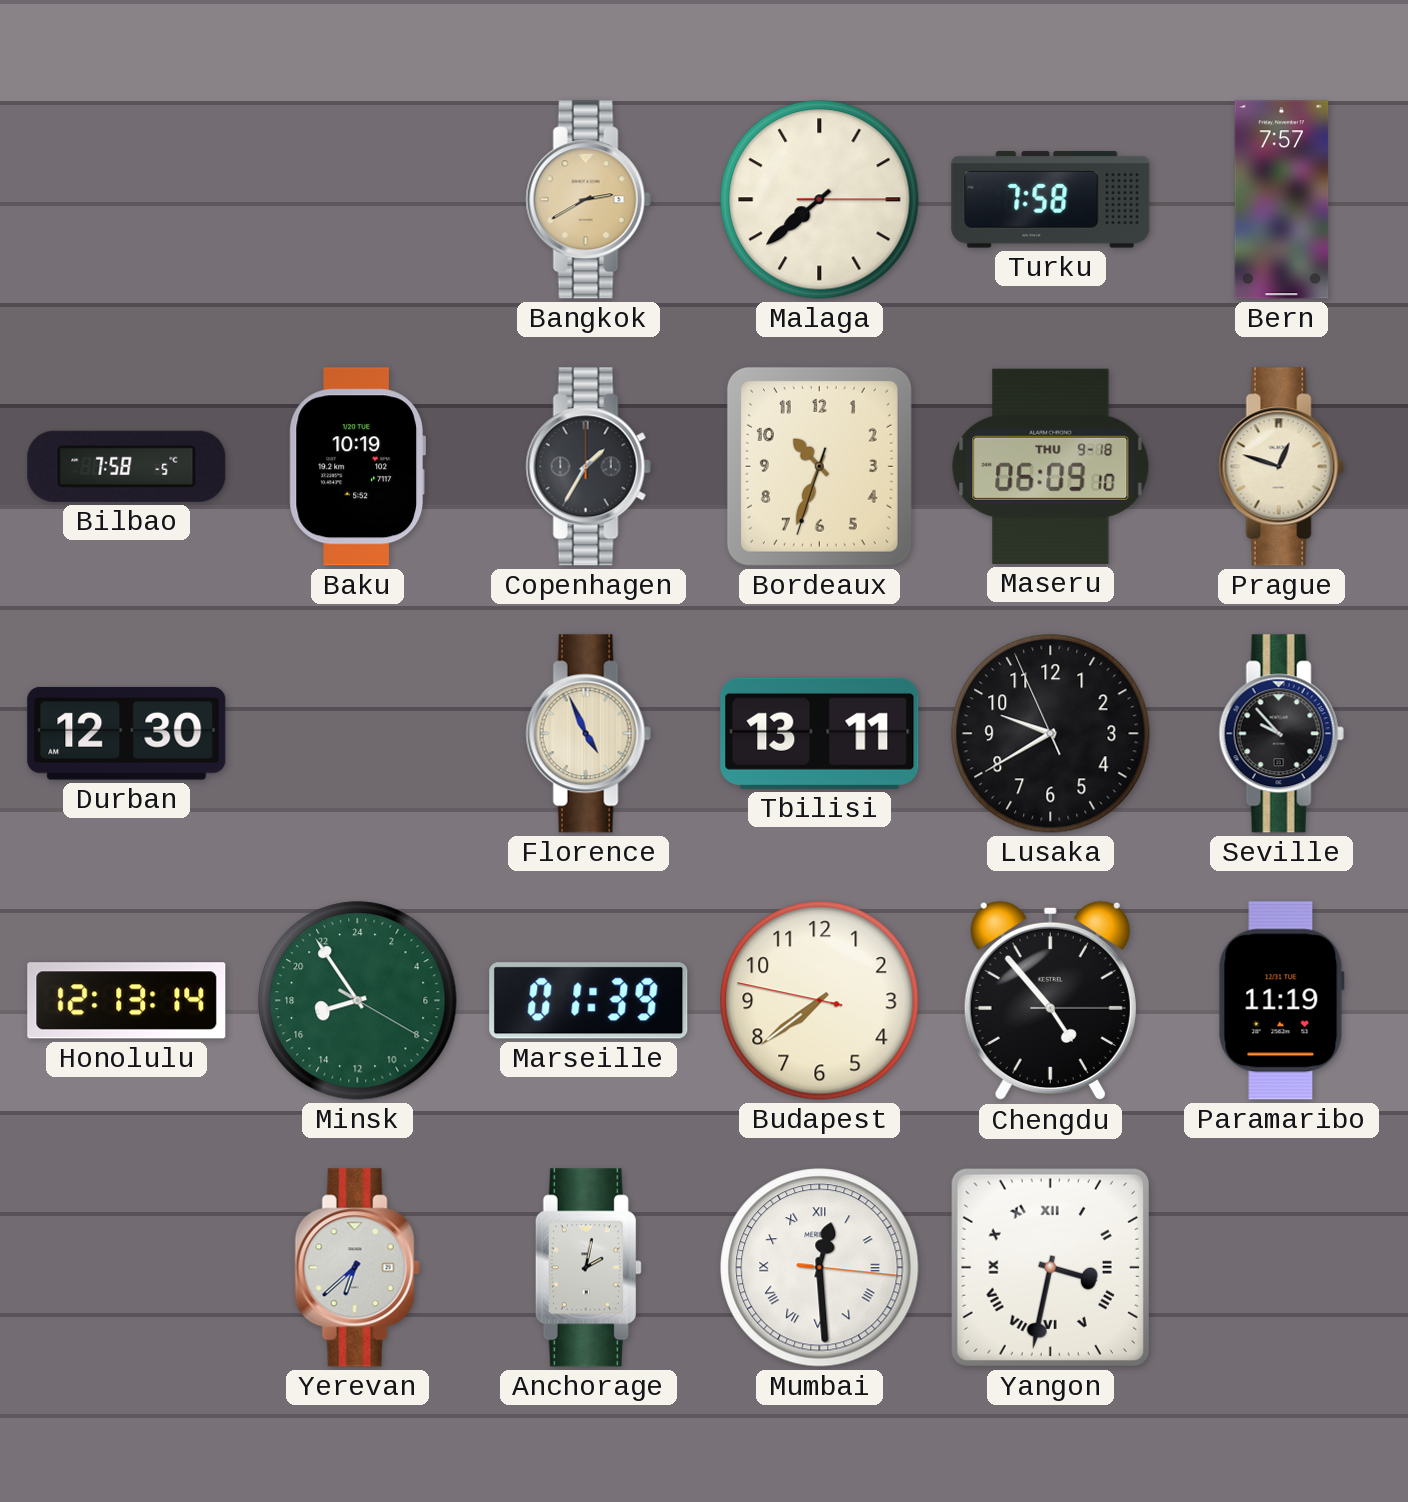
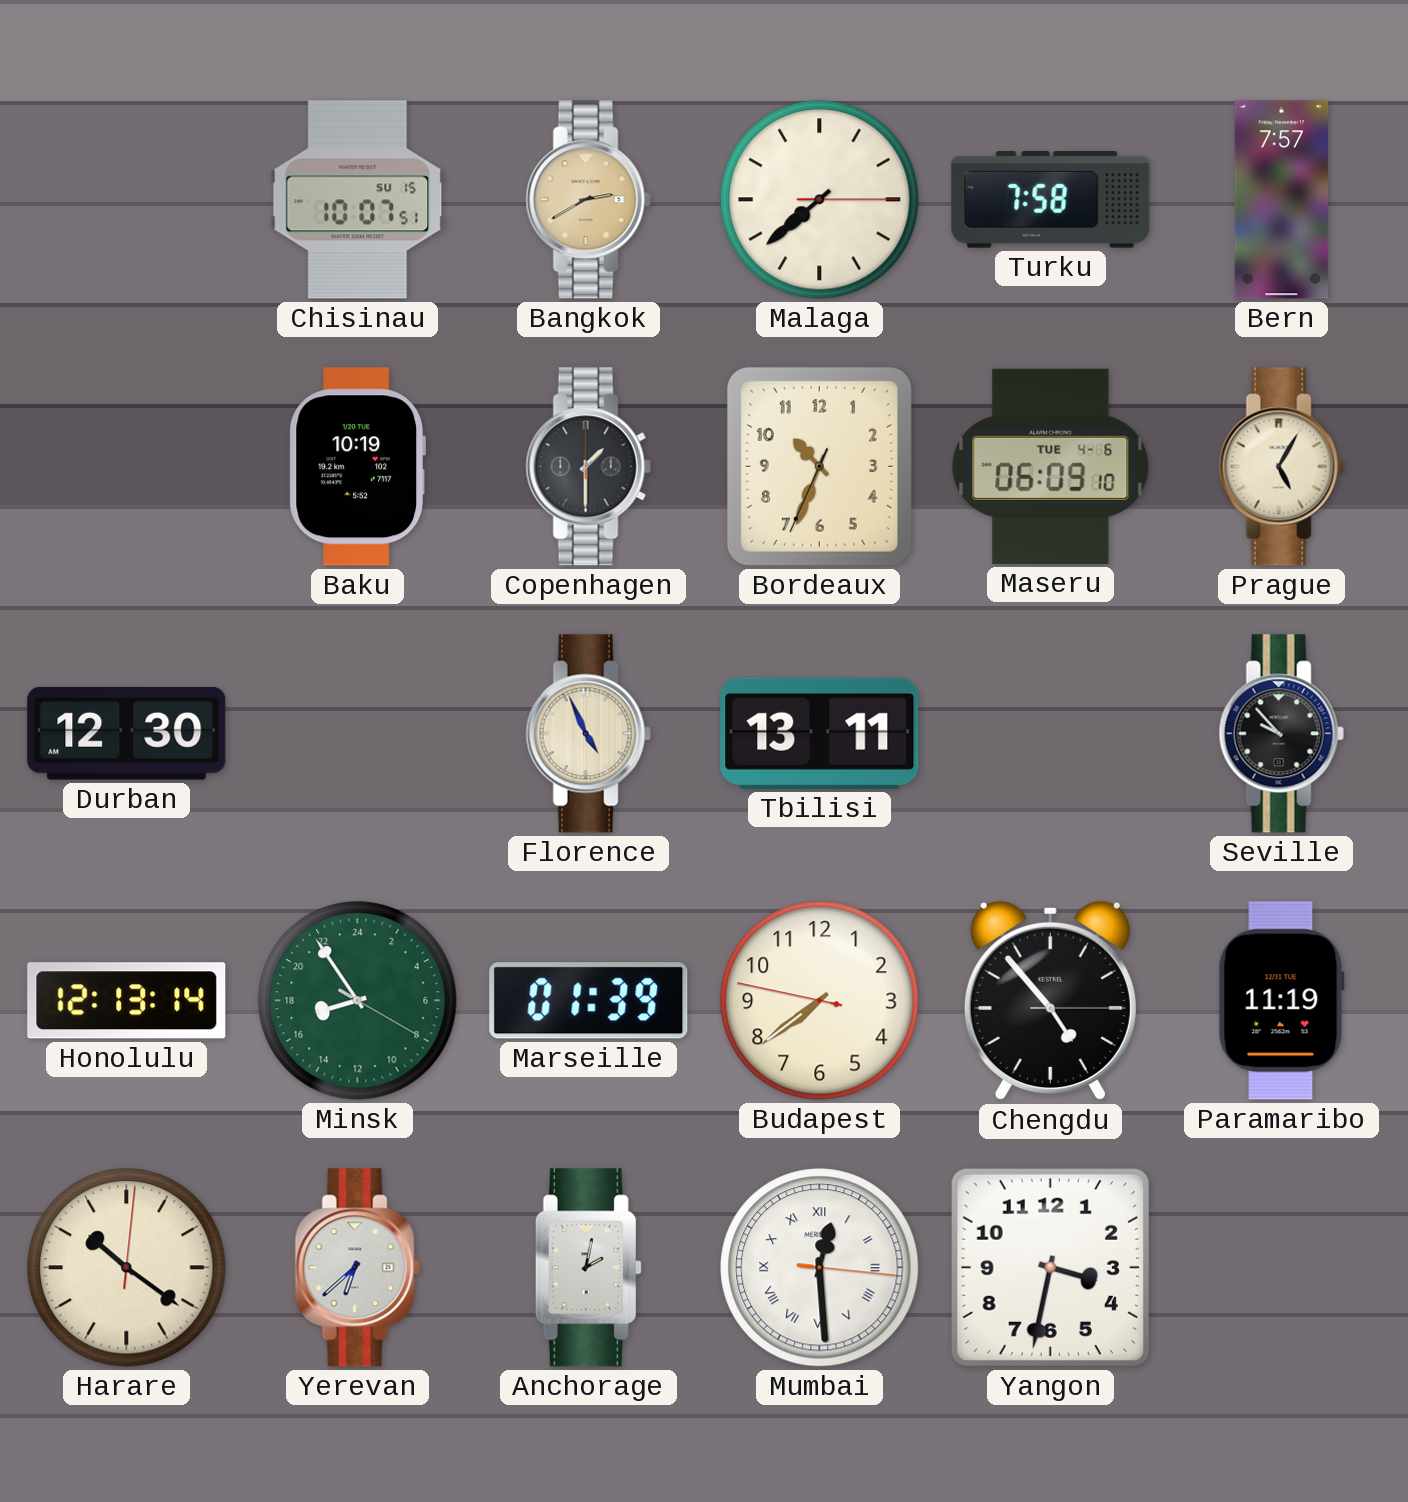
Chisinau: none -> 10:07 (358, 200)
Bilbao: 7:58 -> none (127, 466)
Copenhagen: 1:35 -> 1:30 (588, 467)
Bordeaux: 10:33:33 -> 10:33:34 (819, 466)
Maseru date: THU 9-18 -> TUE 4-6 (1051, 466)
Prague: 12:48 -> 5:05 (1281, 467)
Lusaka: 9:39 -> none (1051, 734)
Harare: none -> 10:21 (127, 1268)
Yangon numerals: Roman -> Arabic (1050, 1267)
